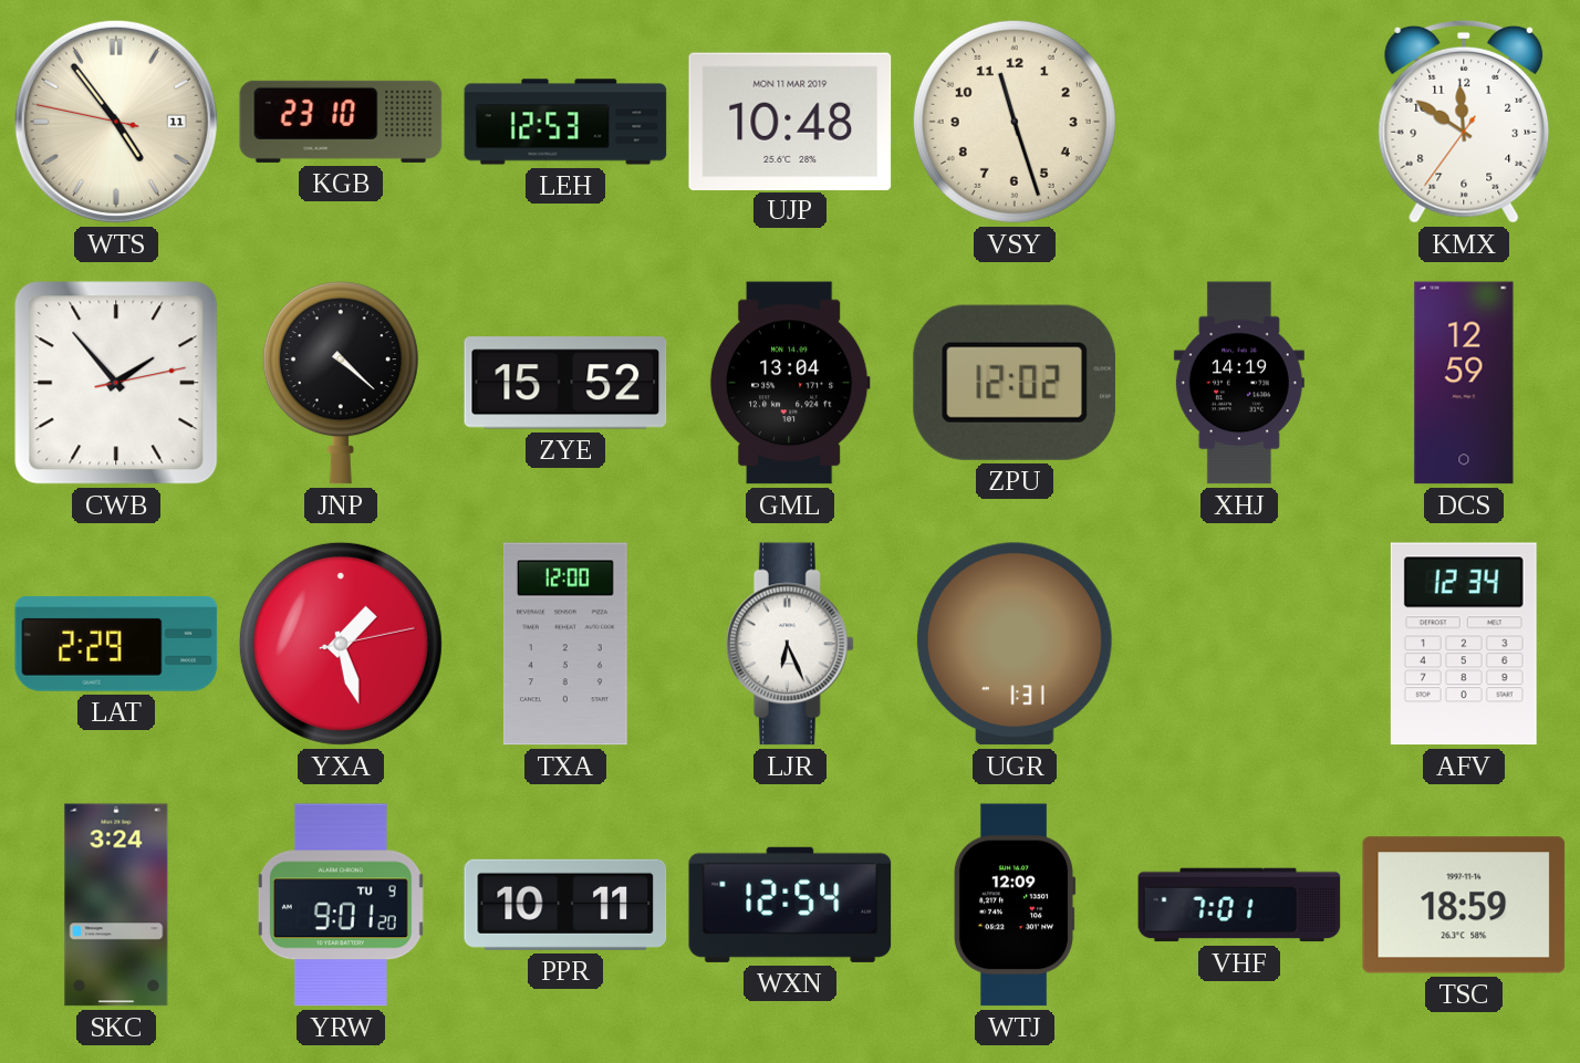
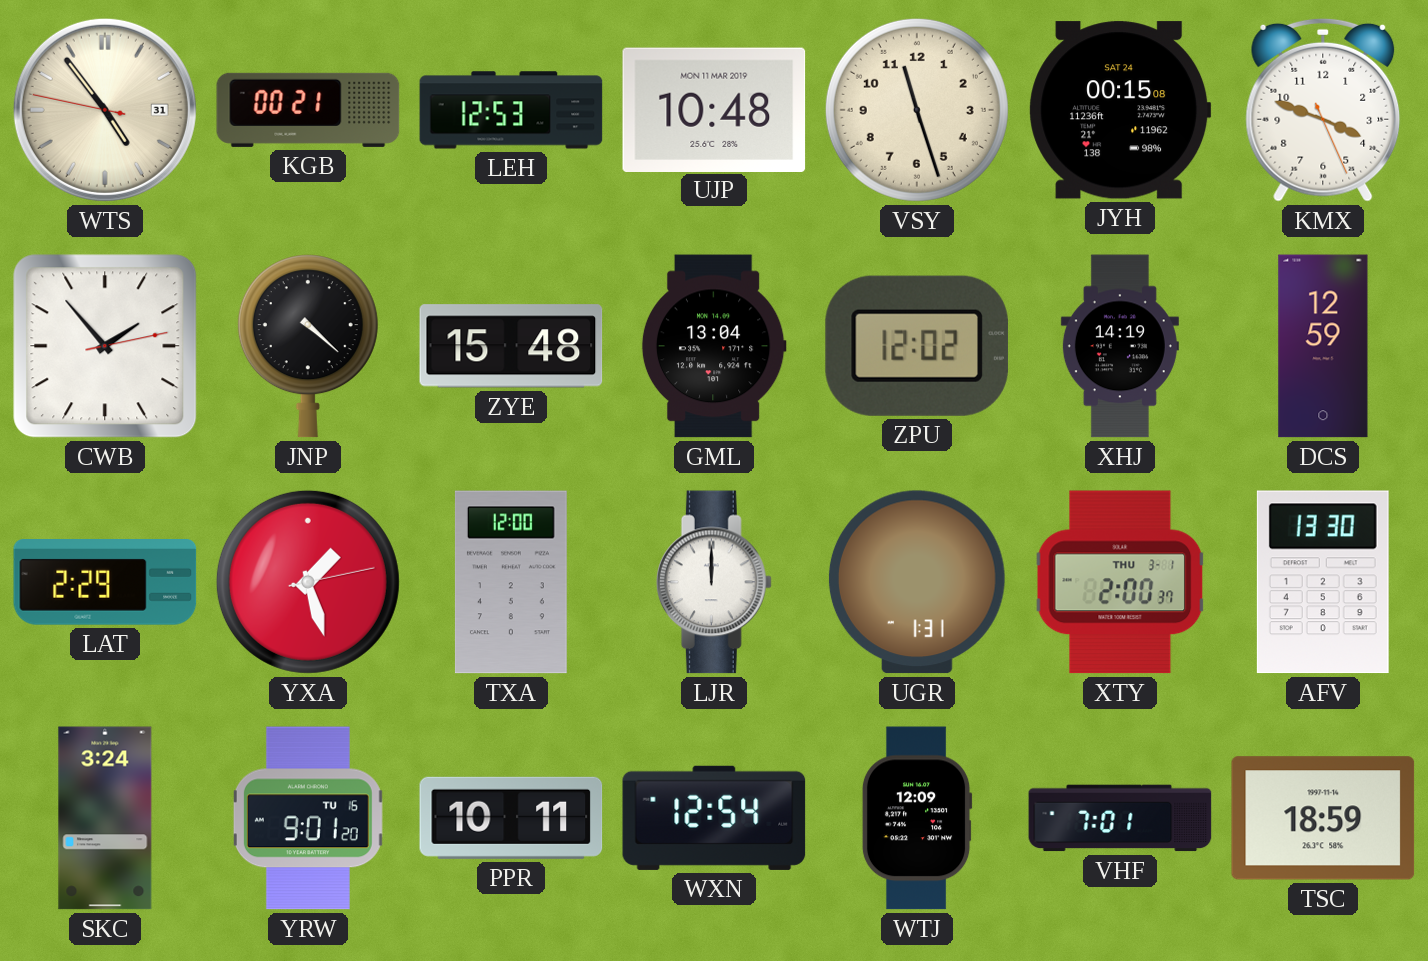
WTS date: 11 -> 31 (105, 110)
KGB: 23:10 -> 00:21 (308, 110)
JYH: none -> 00:15 (1120, 110)
KMX: 11:50 -> 3:48 (1323, 110)
ZYE: 15:52 -> 15:48 (511, 346)
LJR: 6:26 -> 12:00 (714, 582)
XTY: none -> 2:00 (1120, 582)
AFV: 12:34 -> 13:30 (1323, 582)
YRW date: TU 9 -> TU 16 (308, 818)
